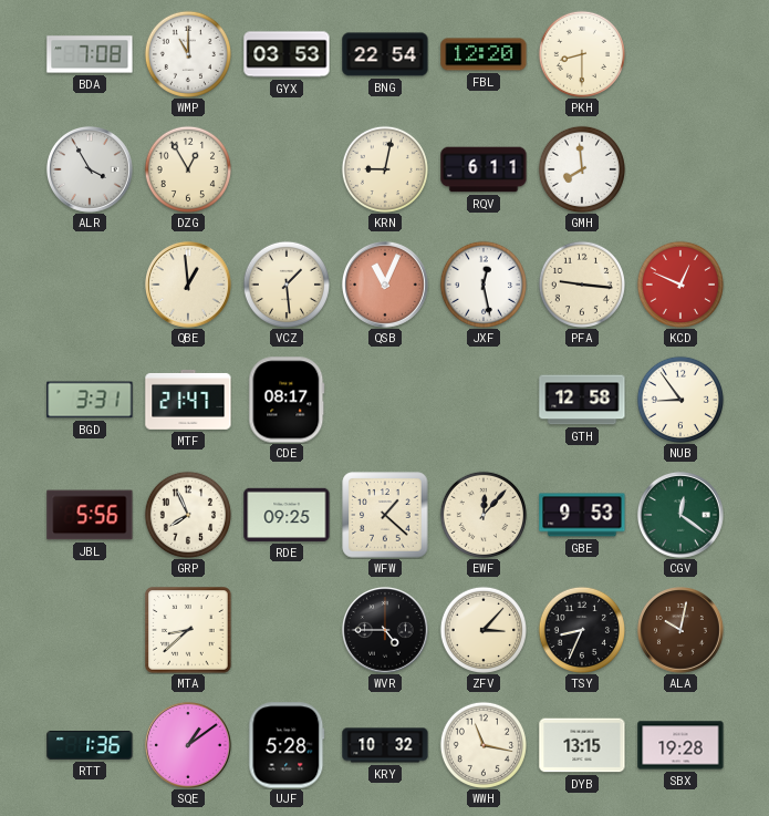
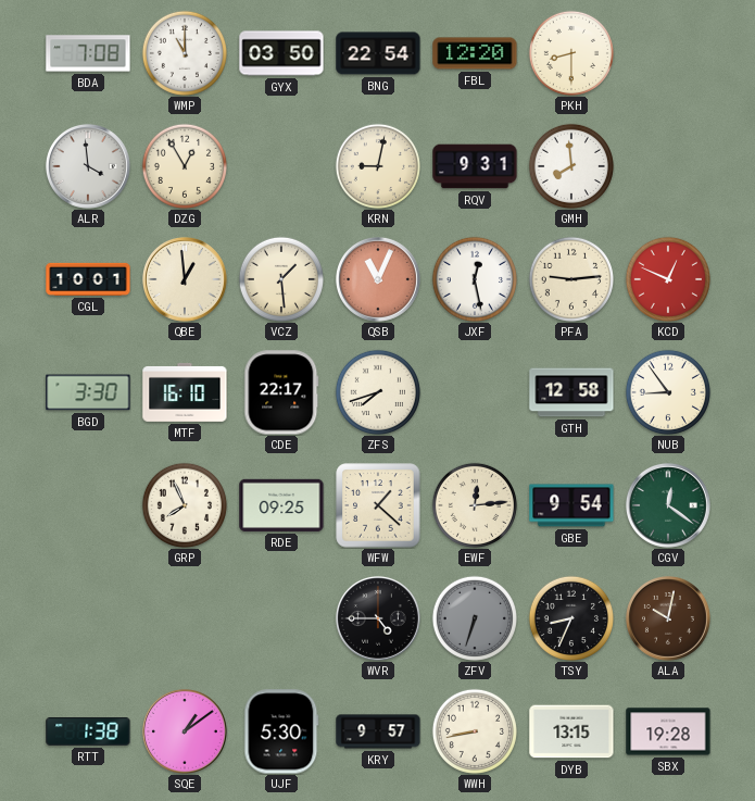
GYX: 03:53 -> 03:50 (281, 53)
ALR: 3:55 -> 3:59 (88, 166)
RQV: 6:11 -> 9:31 (475, 166)
CGL: none -> 10:01 (88, 279)
PFA: 9:16 -> 9:14 (571, 279)
BGD: 3:31 -> 3:30 (88, 392)
MTF: 21:47 -> 16:10 (185, 392)
CDE: 08:17 -> 22:17 (281, 392)
ZFS: none -> 7:42 (378, 392)
JBL: 5:56 -> none (90, 515)
EWF: 12:07 -> 12:14 (475, 505)
GBE: 9:53 -> 9:54 (571, 505)
MTA: 8:38 -> none (188, 630)
ZFV: 3:07 -> 6:33 (475, 618)
ZFV dial: cream -> grey (475, 618)
RTT: 1:36 -> 1:38 (88, 733)
UJF: 5:28 -> 5:30 (281, 731)
KRY: 10:32 -> 9:57 (378, 731)
WWH: 11:17 -> 8:43 (475, 731)
